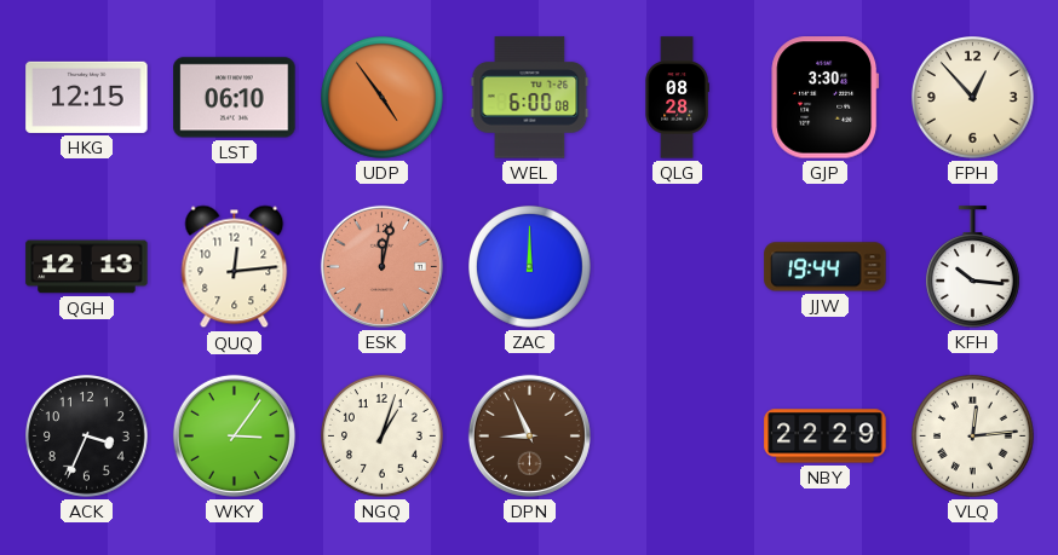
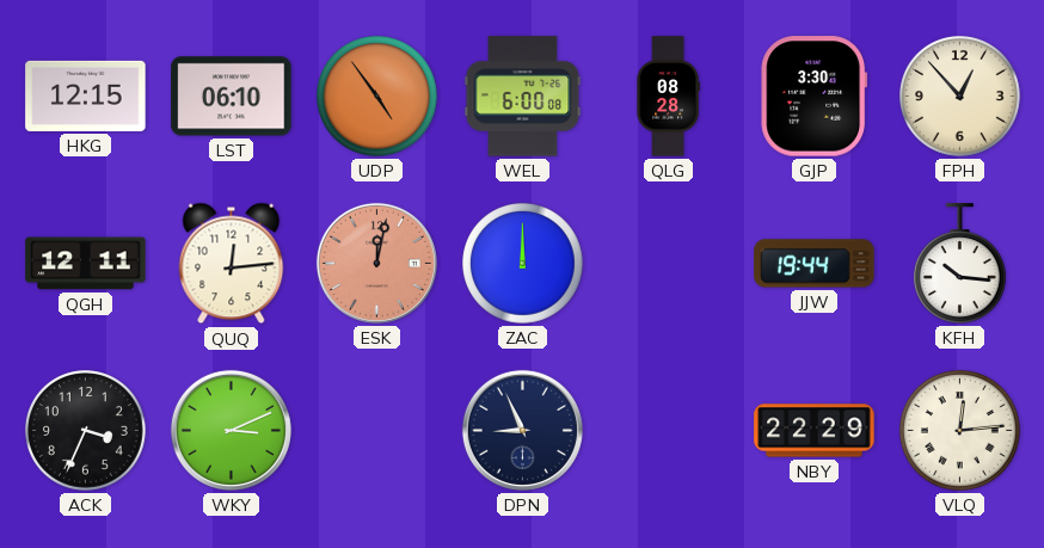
QGH: 12:13 -> 12:11 (86, 264)
WKY: 3:06 -> 3:11 (231, 430)
NGQ: 1:03 -> none (383, 437)
DPN dial: brown -> navy (522, 430)
